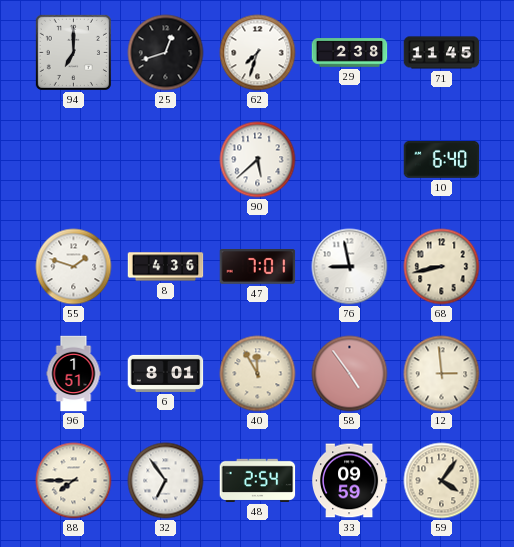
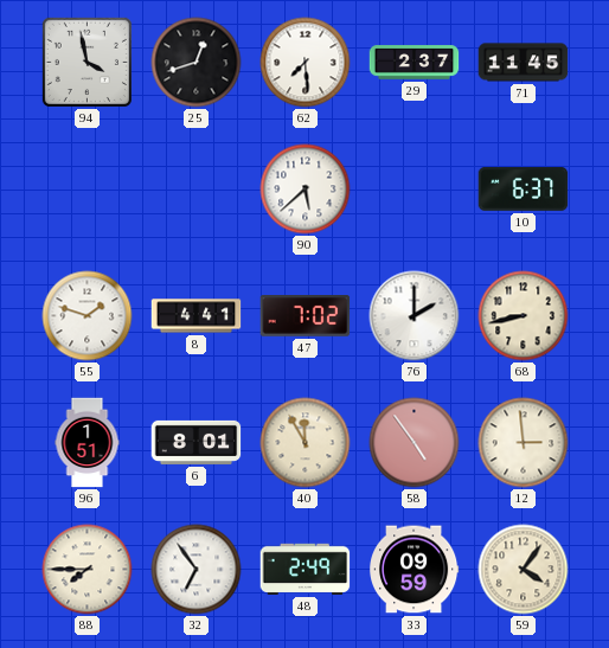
94: 7:00 -> 3:58 (86, 62)
62: 7:33 -> 7:29 (306, 63)
29: 2:38 -> 2:37 (415, 63)
10: 6:40 -> 6:37 (524, 190)
8: 4:36 -> 4:41 (197, 316)
47: 7:01 -> 7:02 (306, 316)
76: 8:58 -> 2:00 (415, 316)
48: 2:54 -> 2:49 (306, 569)
